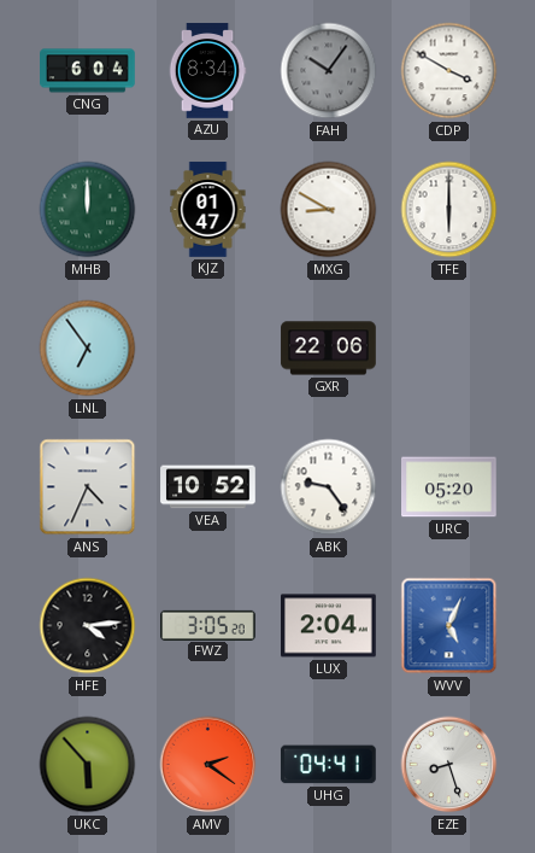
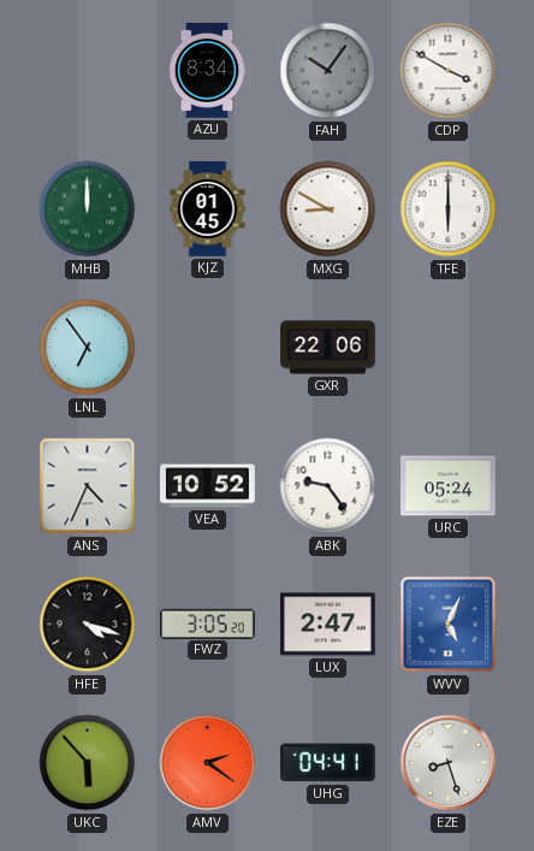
CNG: 6:04 -> none (88, 71)
KJZ: 01:47 -> 01:45 (208, 209)
URC: 05:20 -> 05:24 (449, 486)
HFE: 4:14 -> 4:18 (88, 625)
LUX: 2:04 -> 2:47 (328, 625)
